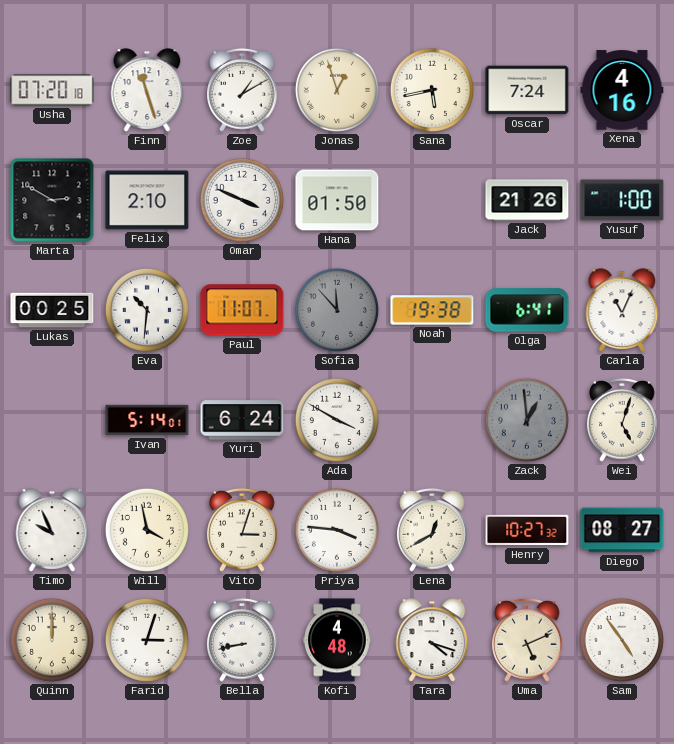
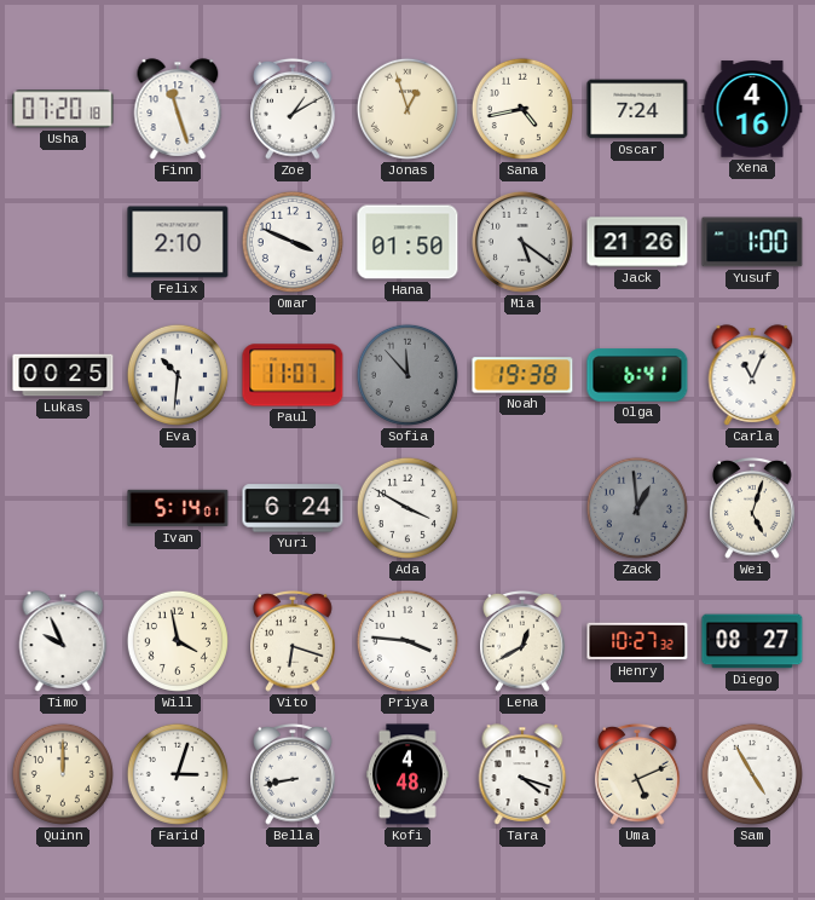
Sana: 5:43 -> 4:43 (522, 109)
Marta: 2:50 -> none (52, 200)
Mia: none -> 5:21 (522, 242)
Vito: 3:03 -> 6:18 (293, 641)
Sam: 4:54 -> 4:55 (752, 774)
